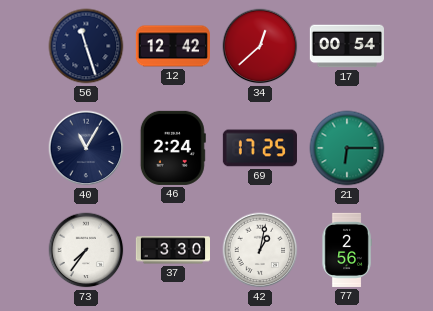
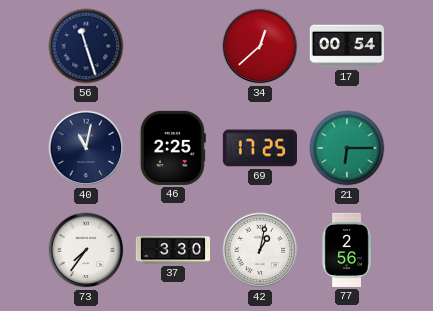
12: 12:42 -> none (173, 46)
40: 11:05 -> 11:02 (86, 148)
46: 2:24 -> 2:25 (173, 148)
